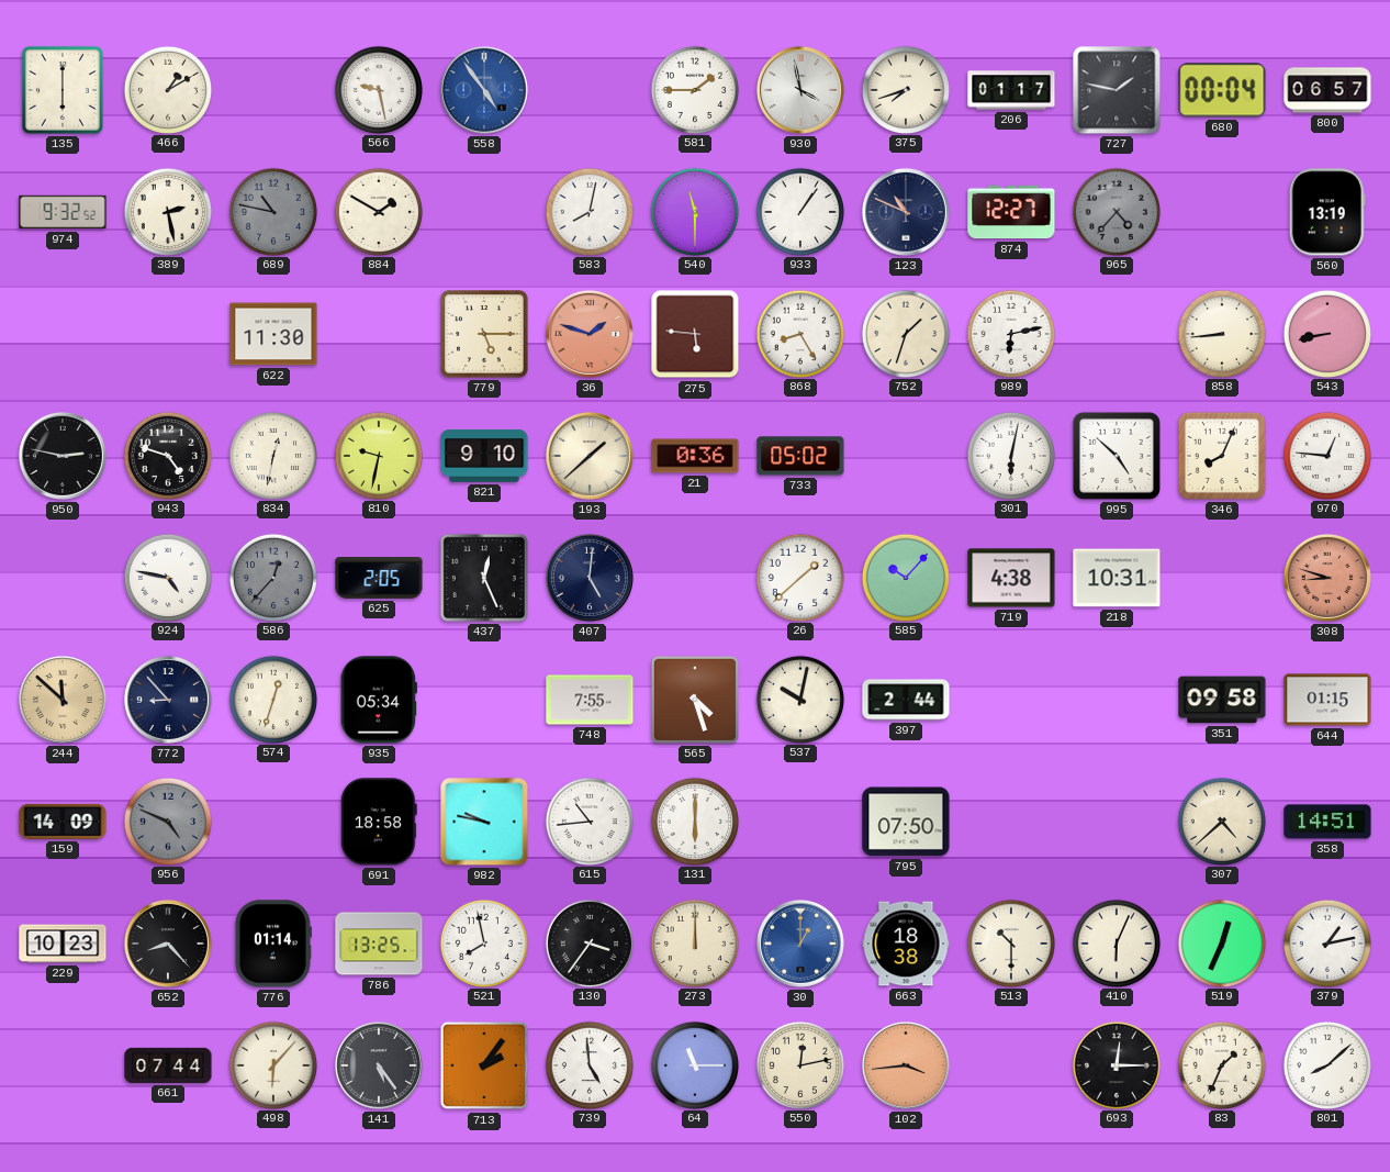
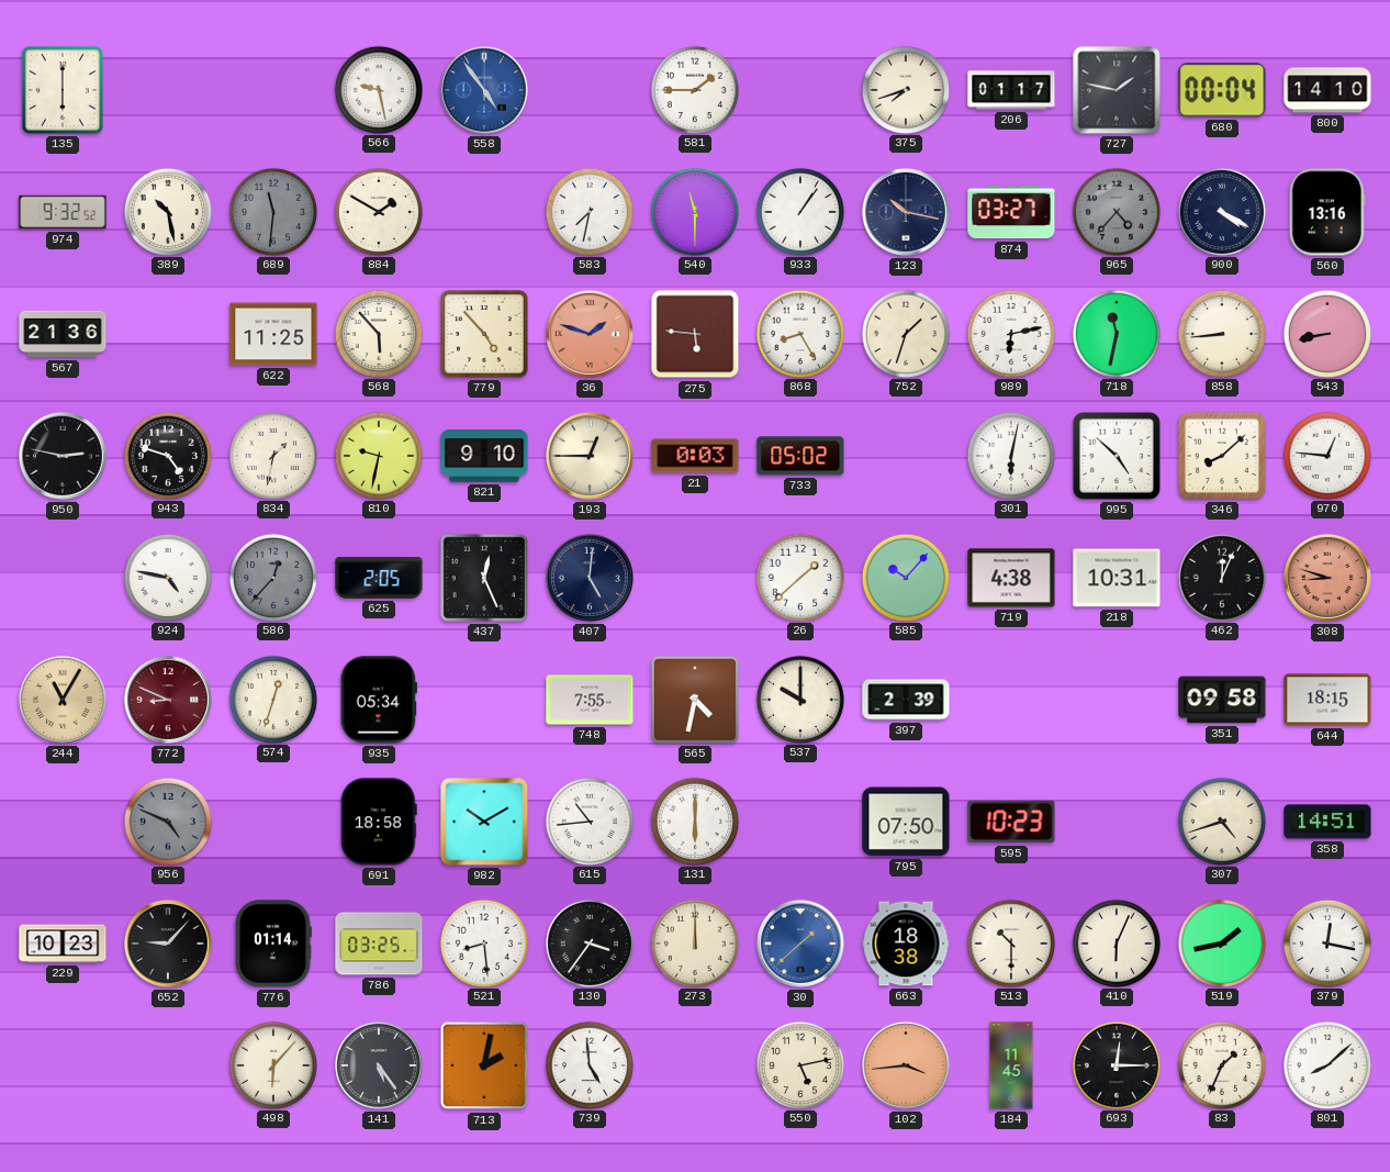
466: 1:10 -> none (167, 89)
930: 3:58 -> none (800, 90)
800: 06:57 -> 14:10 (1327, 90)
389: 2:28 -> 10:28 (167, 211)
689: 10:47 -> 11:31 (272, 211)
583: 8:02 -> 7:32 (588, 211)
123: 10:49 -> 10:17 (906, 212)
874: 12:27 -> 03:27 (1011, 212)
900: none -> 4:20 (1221, 211)
560: 13:19 -> 13:16 (1327, 212)
567: none -> 21:36 (63, 334)
622: 11:30 -> 11:25 (273, 334)
568: none -> 5:53 (378, 333)
779: 5:15 -> 4:53 (484, 334)
718: none -> 11:32 (1116, 333)
834: 12:32 -> 1:32 (272, 455)
193: 1:38 -> 12:45 (590, 456)
21: 0:36 -> 0:03 (695, 456)
346: 8:04 -> 8:08 (1222, 456)
462: none -> 12:04 (1221, 577)
244: 11:52 -> 11:05 (63, 700)
772: 8:53 -> 8:49 (168, 700)
772 dial: navy -> burgundy (168, 700)
565: 4:27 -> 4:32 (695, 700)
537: 10:02 -> 10:00 (799, 699)
397: 2:44 -> 2:39 (906, 700)
644: 01:15 -> 18:15 (1327, 700)
159: 14:09 -> none (63, 822)
982: 9:47 -> 10:10 (484, 822)
595: none -> 10:23 (1011, 822)
307: 4:38 -> 4:42 (1221, 821)
652: 8:23 -> 9:07 (168, 944)
786: 13:25 -> 03:25 (379, 944)
521: 7:58 -> 8:29 (483, 942)
30: 1:00 -> 1:38 (800, 944)
519: 12:34 -> 1:43 (1221, 942)
379: 1:13 -> 12:17 (1326, 942)
661: 07:44 -> none (168, 1065)
713: 2:06 -> 2:02 (484, 1065)
64: 11:15 -> none (694, 1064)
550: 12:13 -> 5:13 (799, 1064)
184: none -> 11:45 (1011, 1065)
